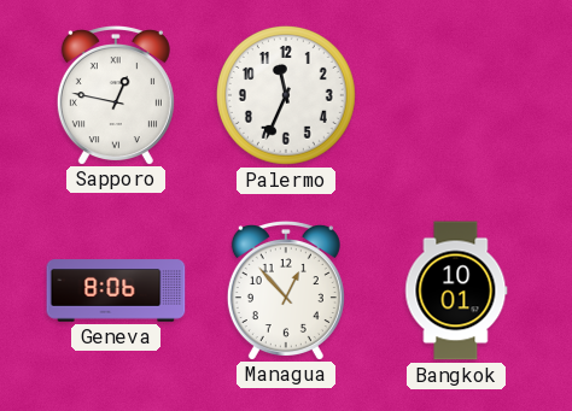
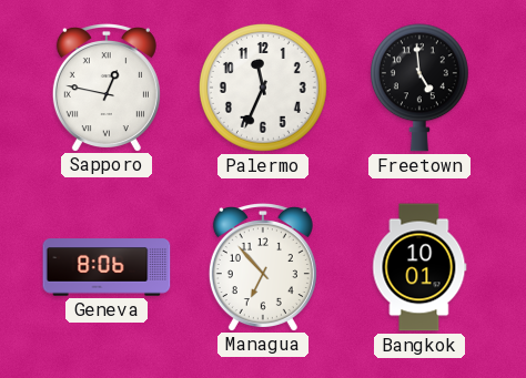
Freetown: none -> 4:59 (419, 88)
Managua: 12:53 -> 6:53 (263, 267)
